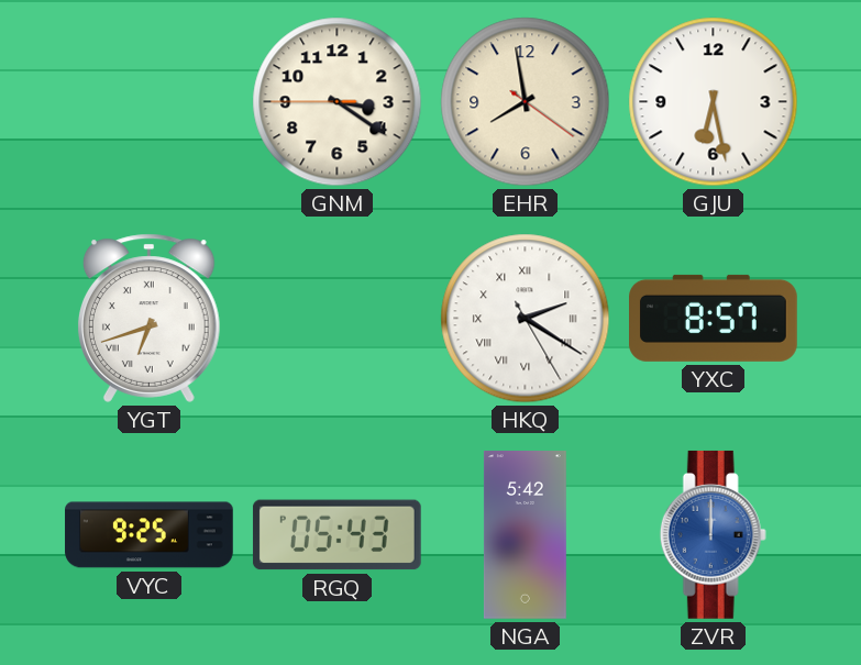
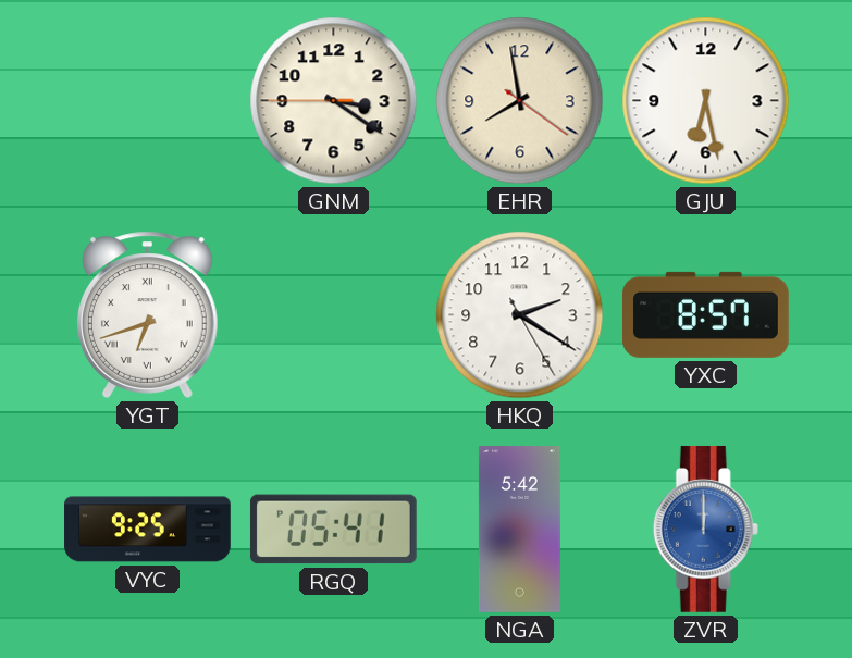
HKQ numerals: Roman -> Arabic (520, 315)
RGQ: 05:43 -> 05:41 (333, 530)
